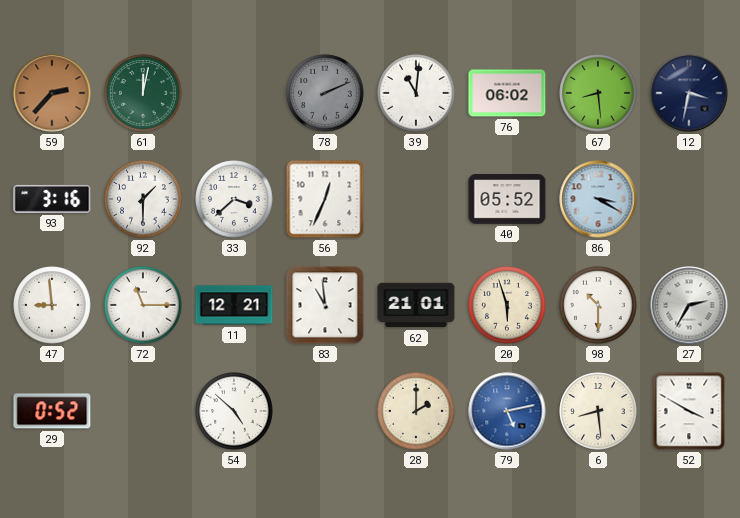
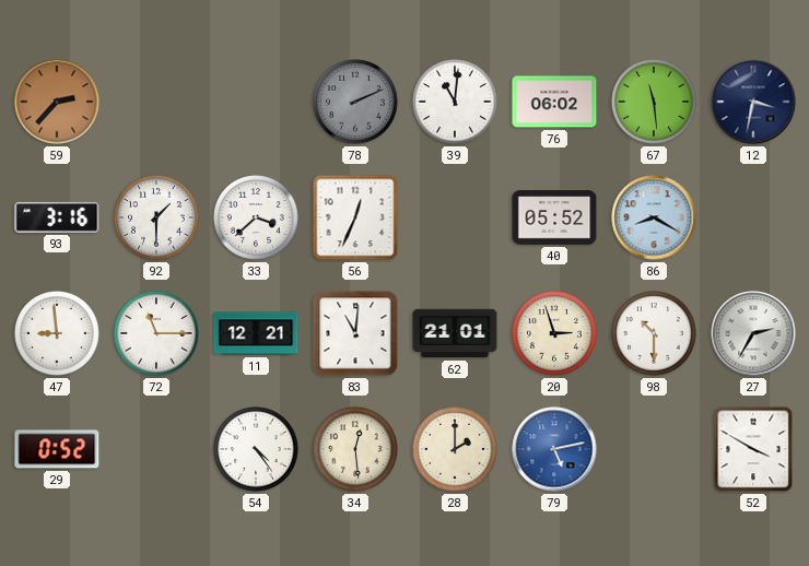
61: 12:02 -> none (143, 93)
67: 8:29 -> 11:29 (654, 102)
86: 3:20 -> 8:20 (654, 217)
83: 10:59 -> 11:01 (355, 333)
20: 5:57 -> 2:57 (554, 333)
54: 4:52 -> 4:24 (256, 449)
34: none -> 12:29 (355, 449)
6: 8:29 -> none (598, 411)
